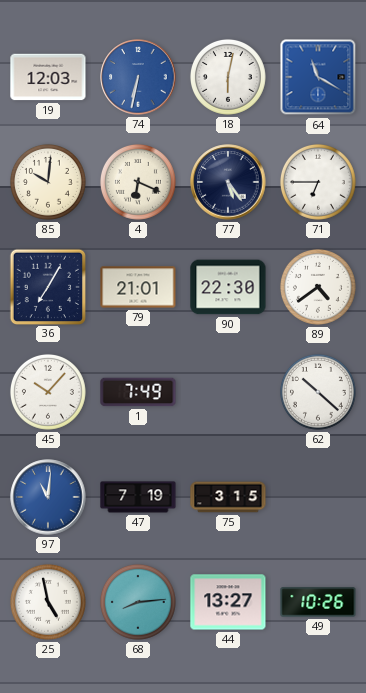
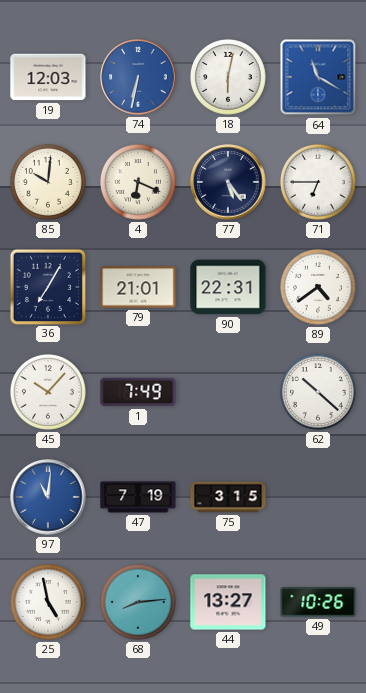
90: 22:30 -> 22:31 (228, 287)
